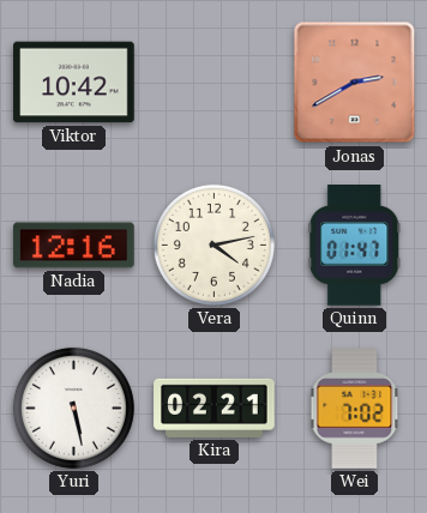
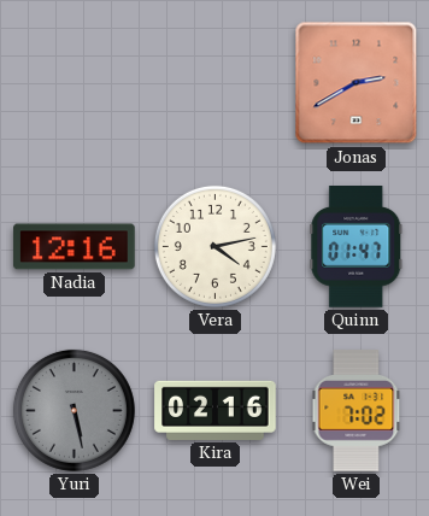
Viktor: 10:42 -> none (74, 83)
Yuri dial: white -> grey (74, 410)
Kira: 02:21 -> 02:16 (216, 410)
